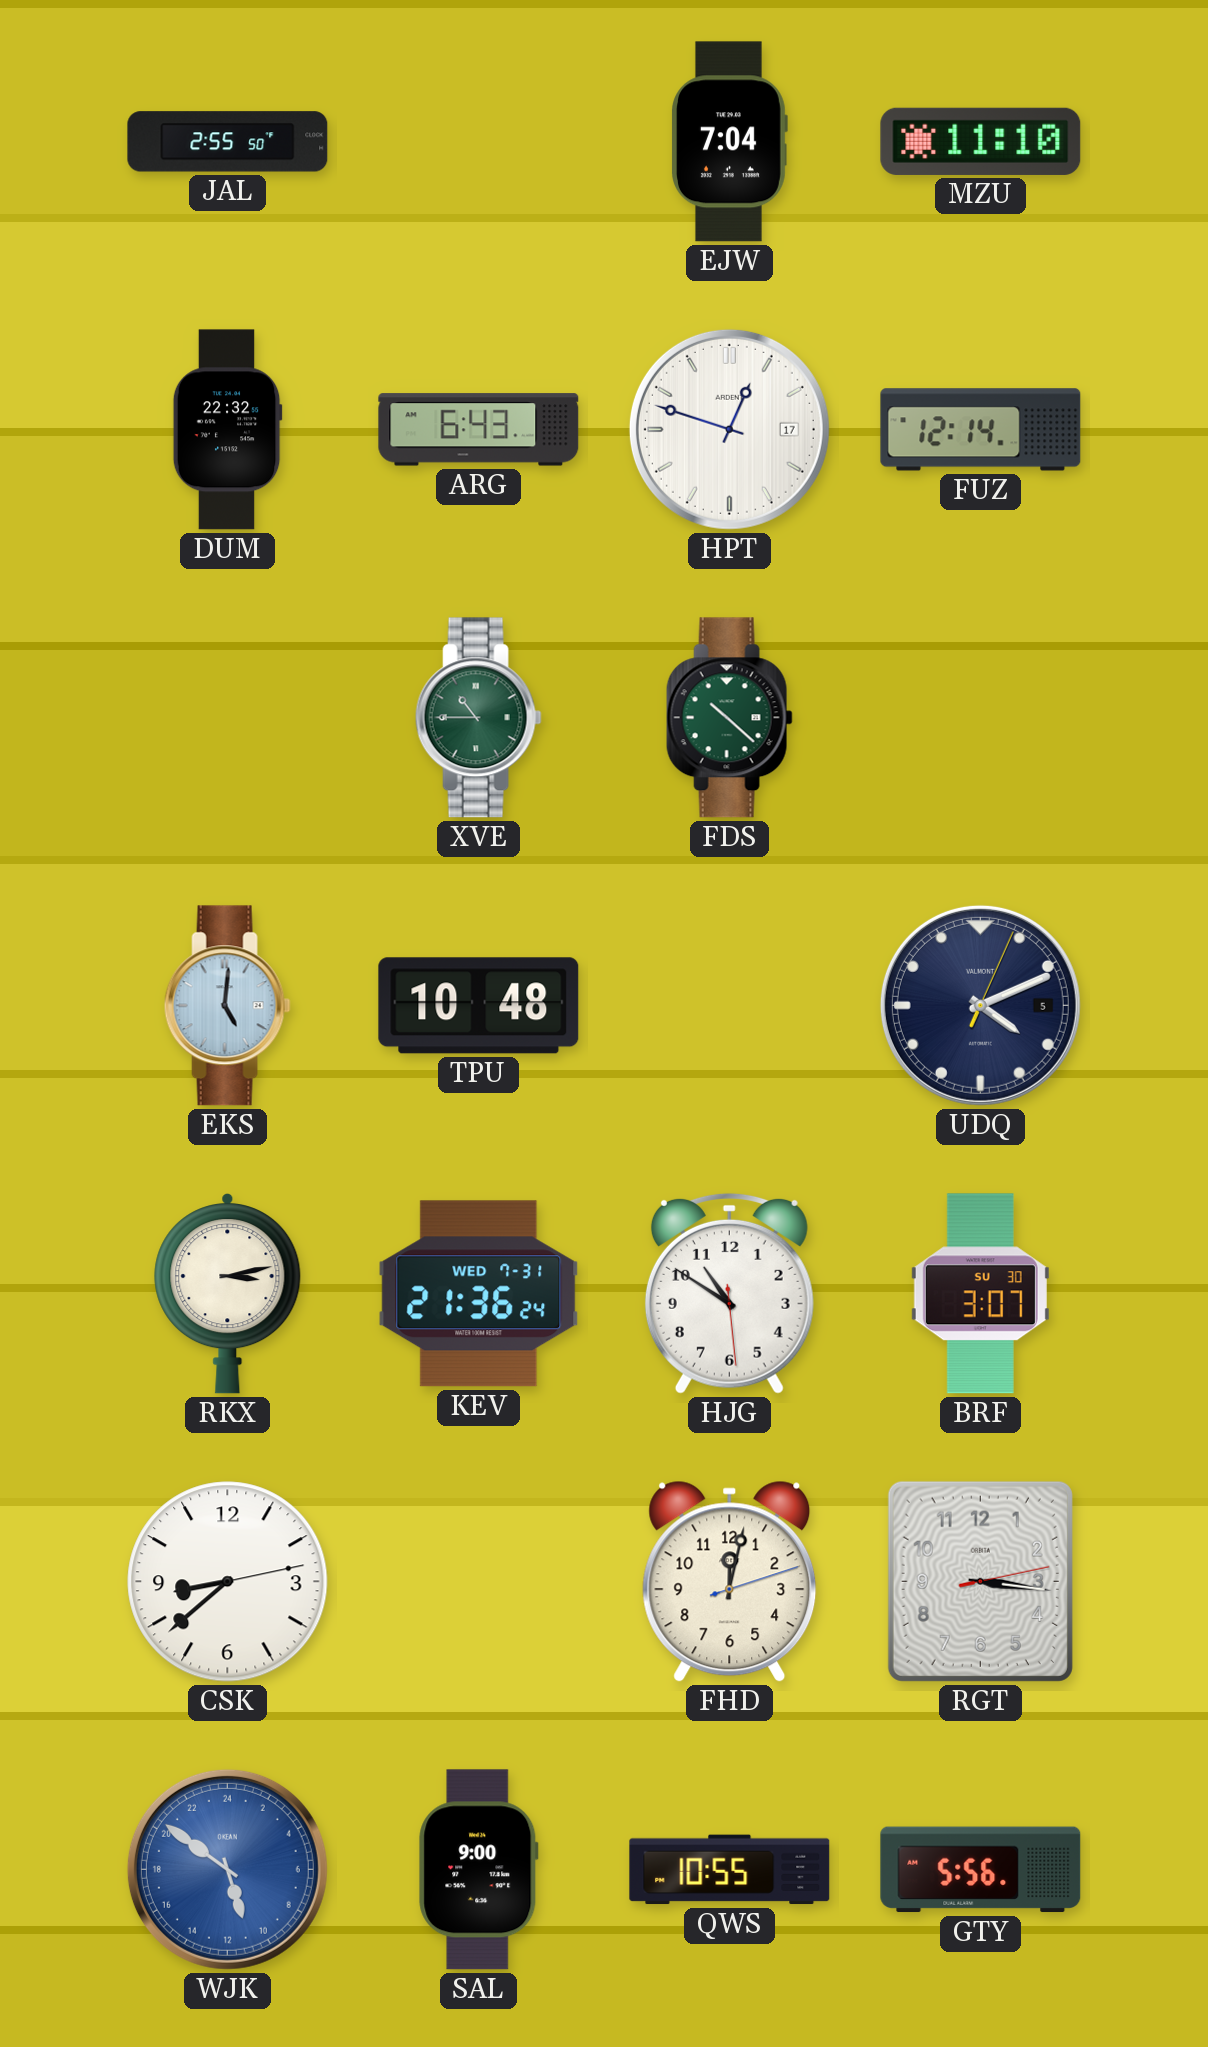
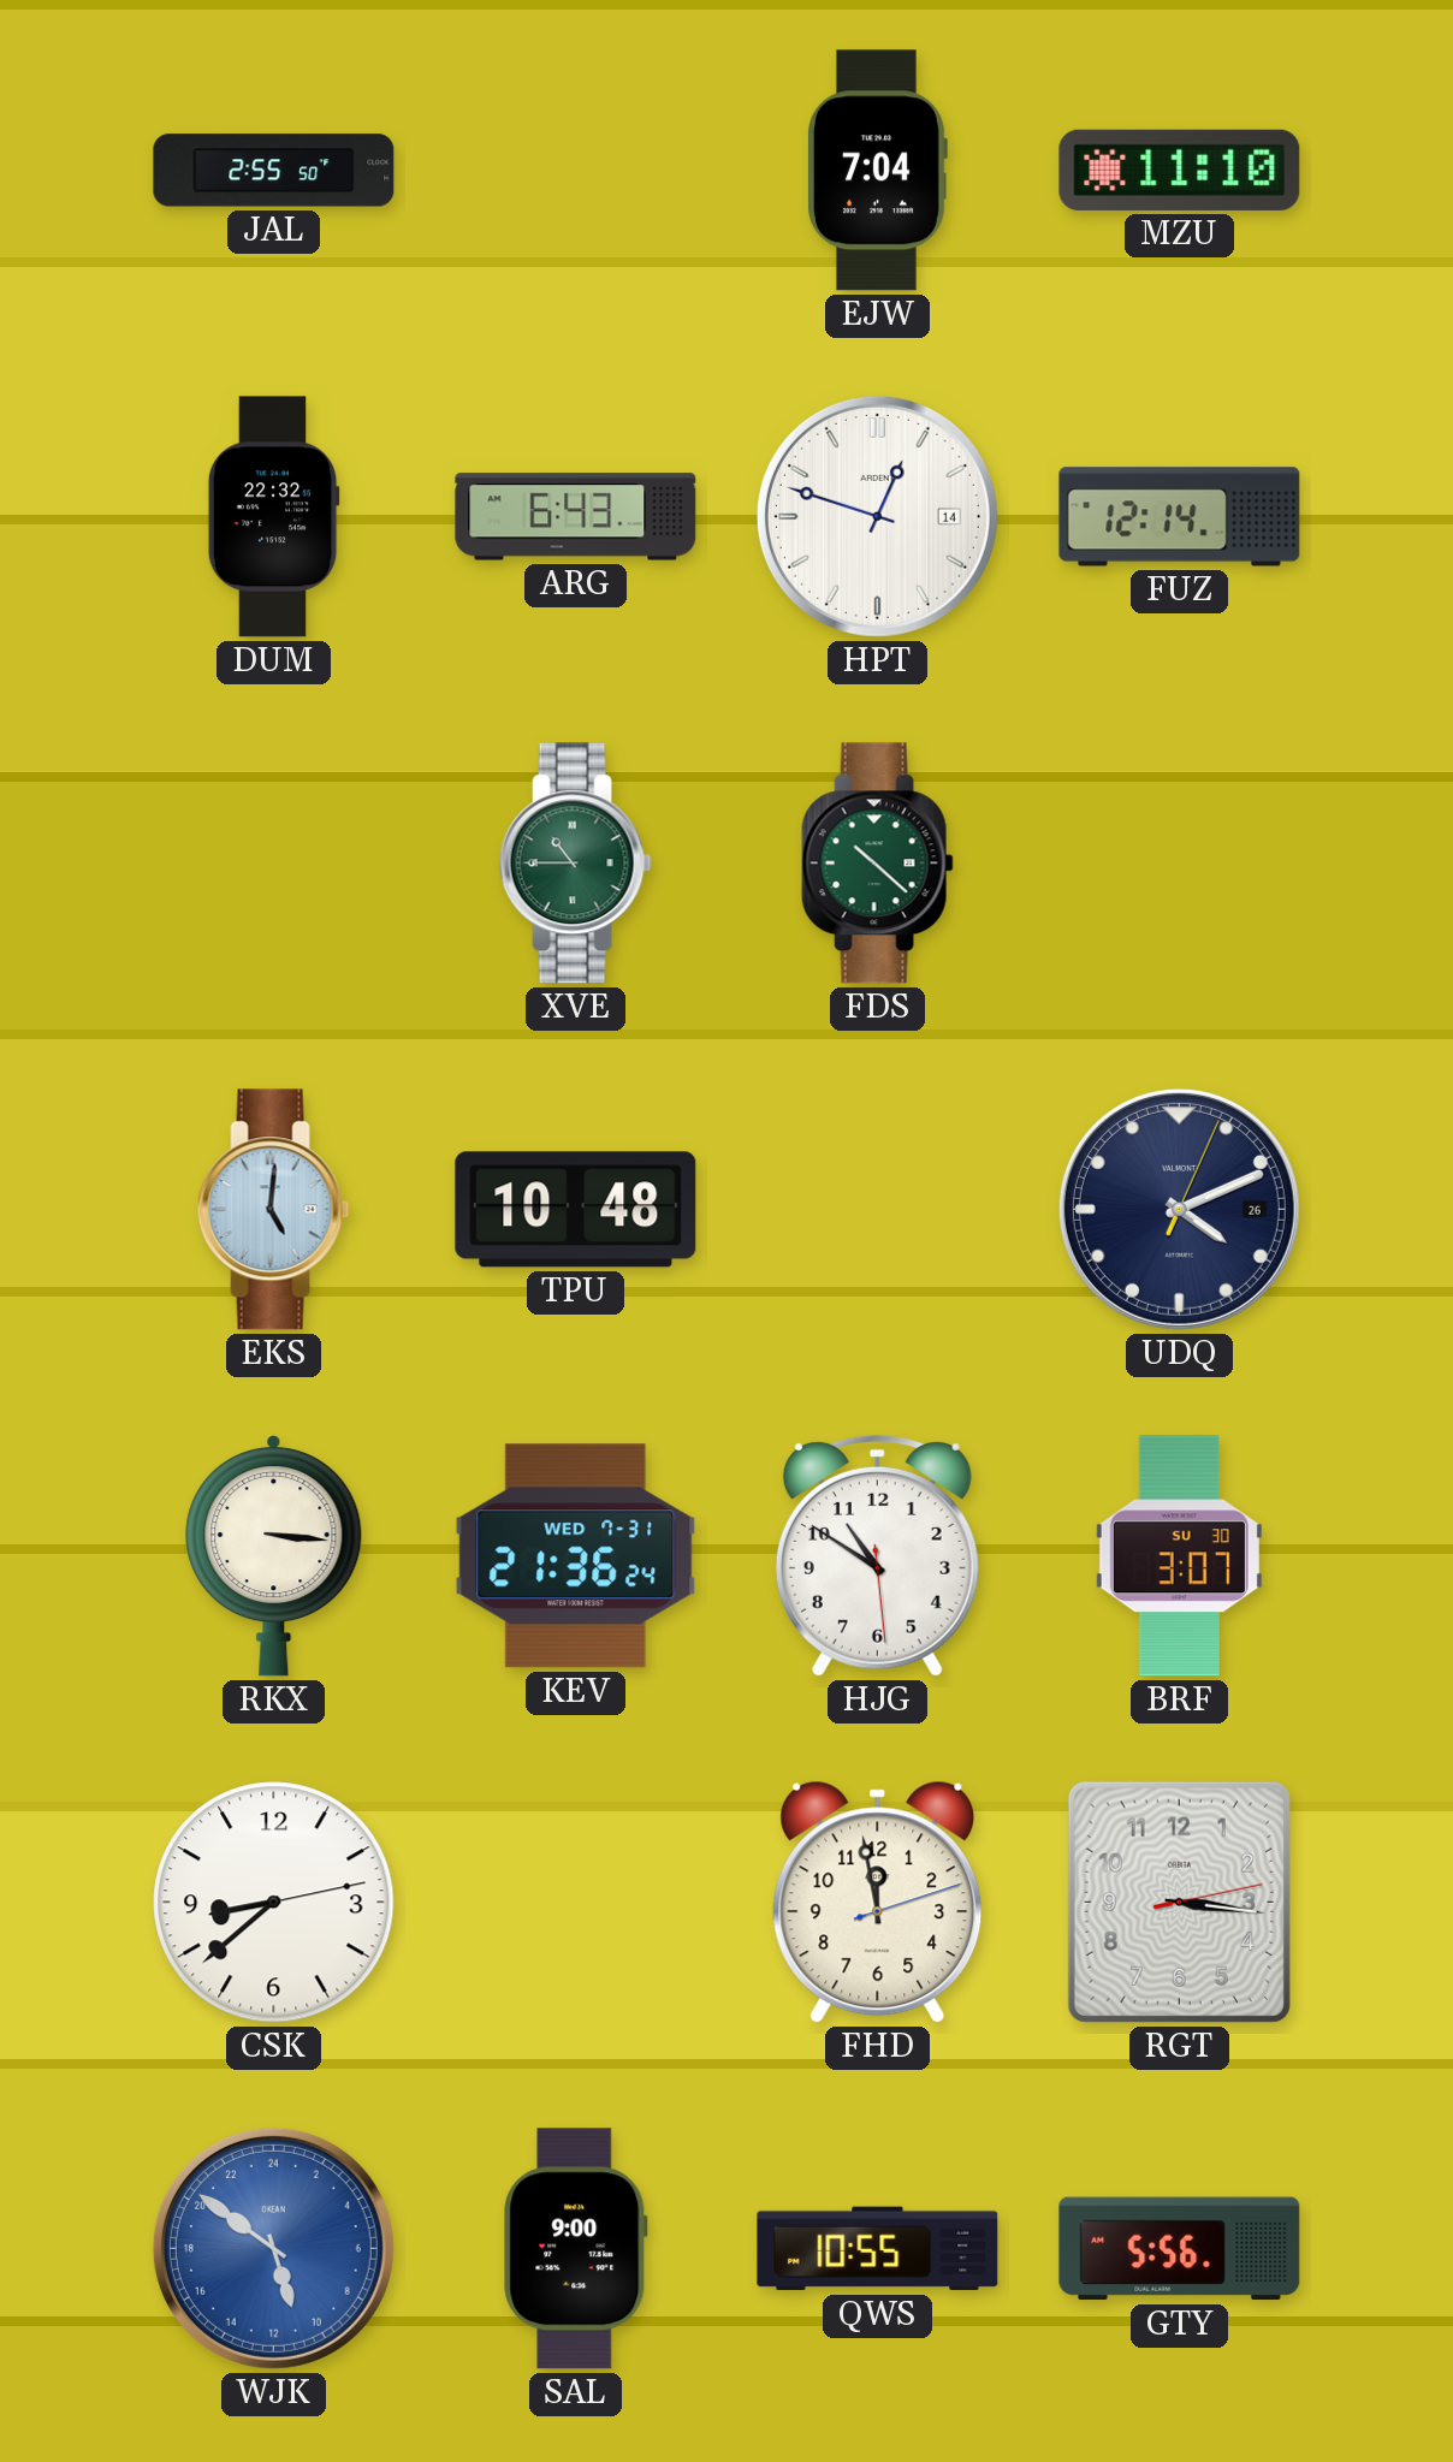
HPT date: 17 -> 14 (877, 516)
UDQ date: 5 -> 26 (1179, 1209)
RKX: 3:13 -> 3:16 (274, 1556)
FHD: 12:02 -> 11:58 (878, 1902)
